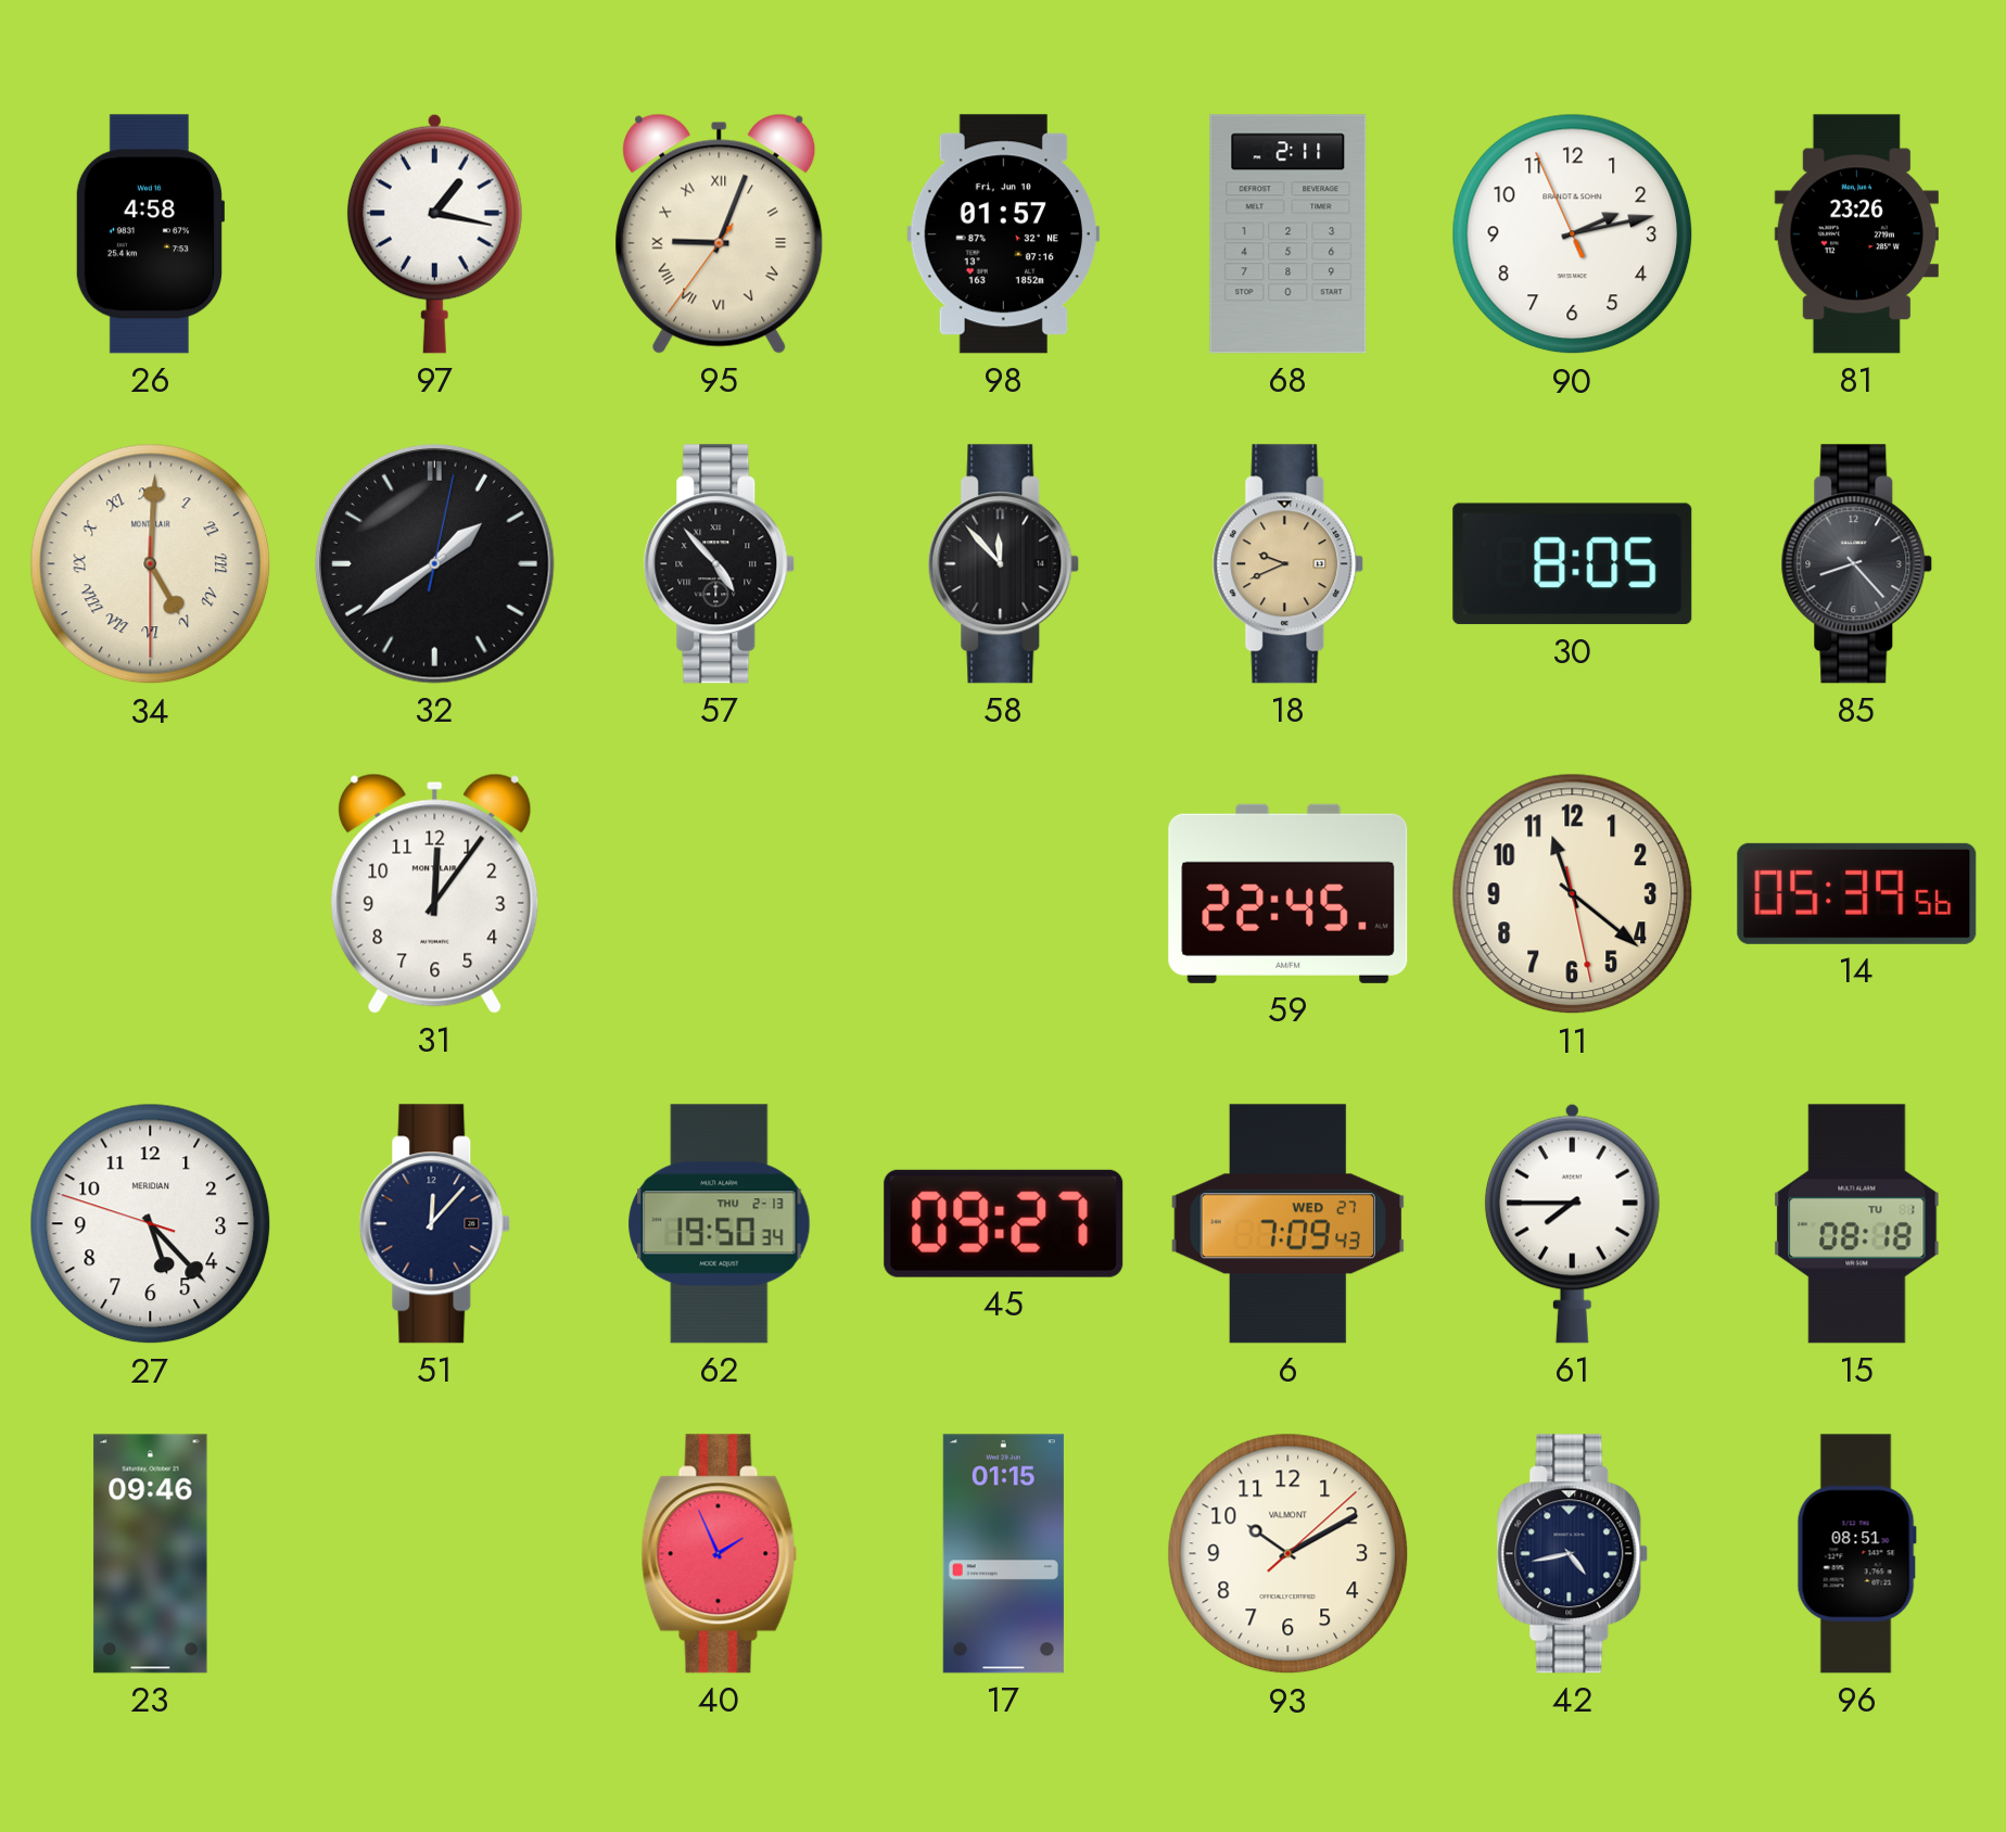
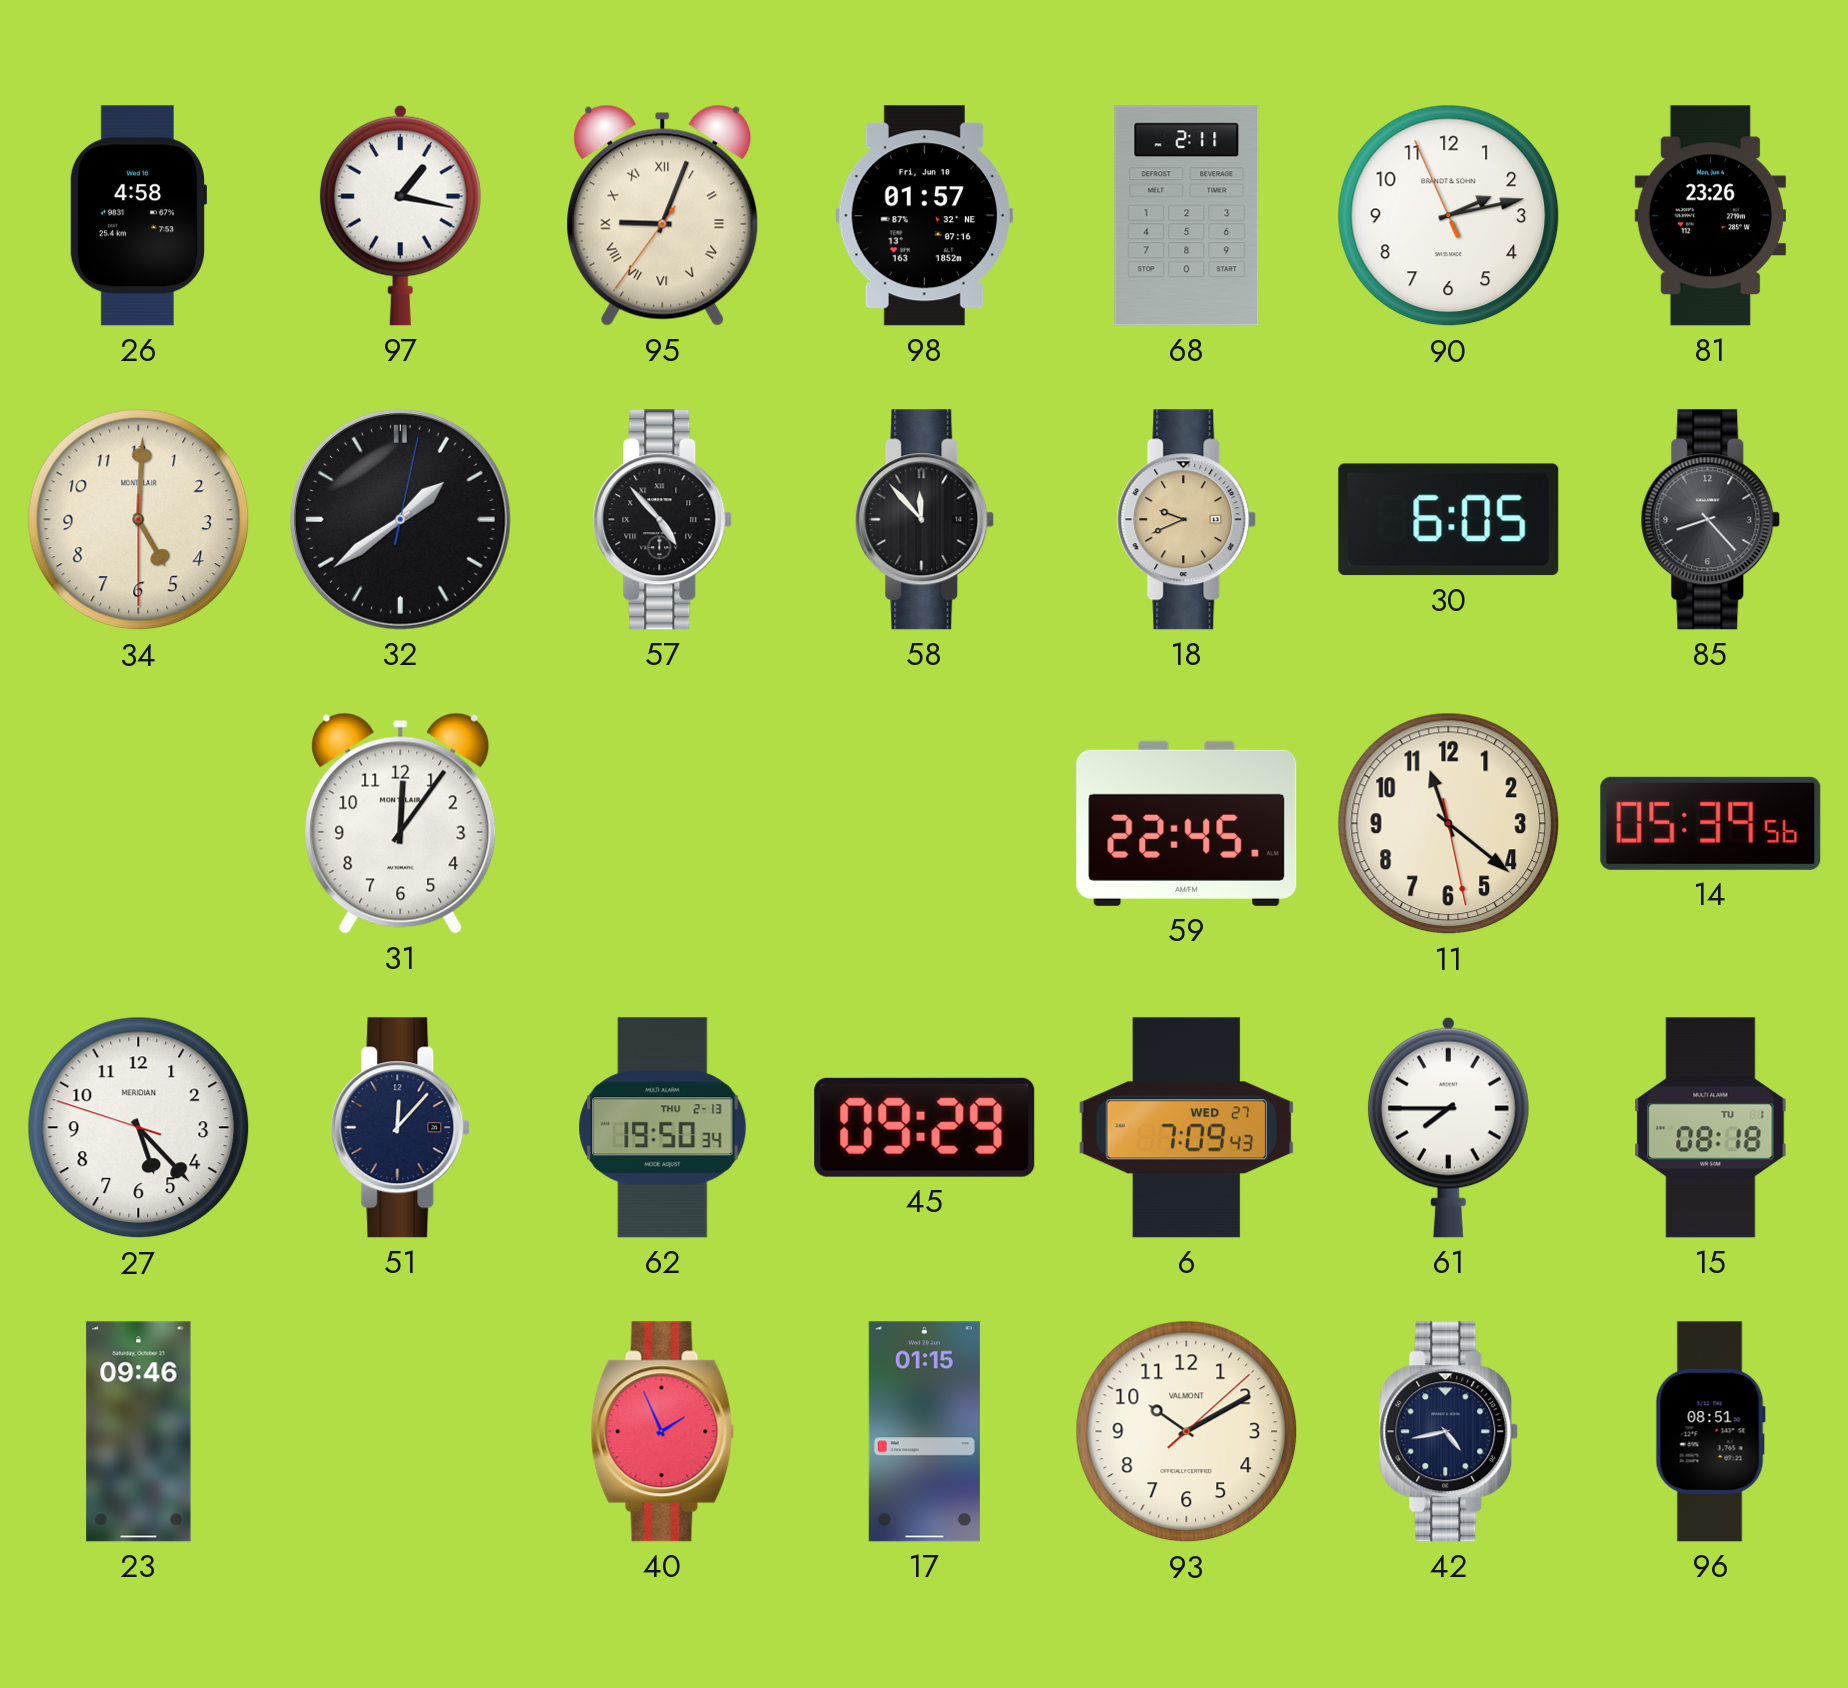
34 numerals: Roman -> Arabic (139, 520)
30: 8:05 -> 6:05 (1449, 520)
45: 09:27 -> 09:29 (925, 1127)
